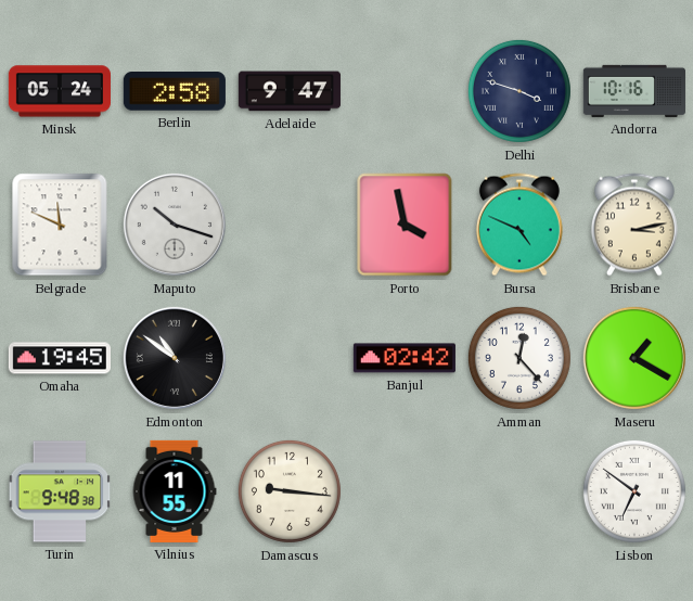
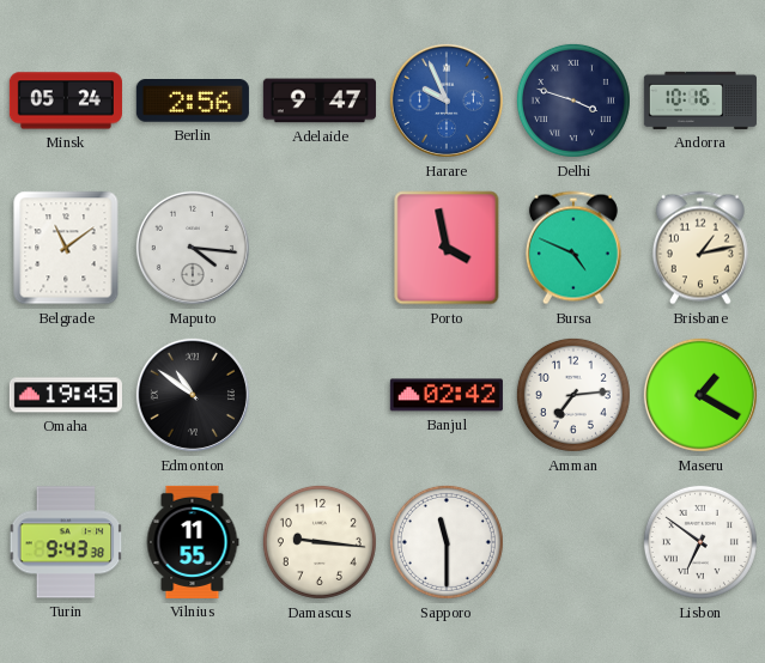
Berlin: 2:58 -> 2:56 (193, 101)
Harare: none -> 9:56 (447, 101)
Belgrade: 11:49 -> 11:09 (66, 248)
Maputo: 10:18 -> 4:16 (193, 248)
Brisbane: 3:13 -> 1:13 (700, 248)
Amman: 12:23 -> 7:14 (573, 395)
Turin: 9:48 -> 9:43 (66, 542)
Sapporo: none -> 11:30 (447, 542)
